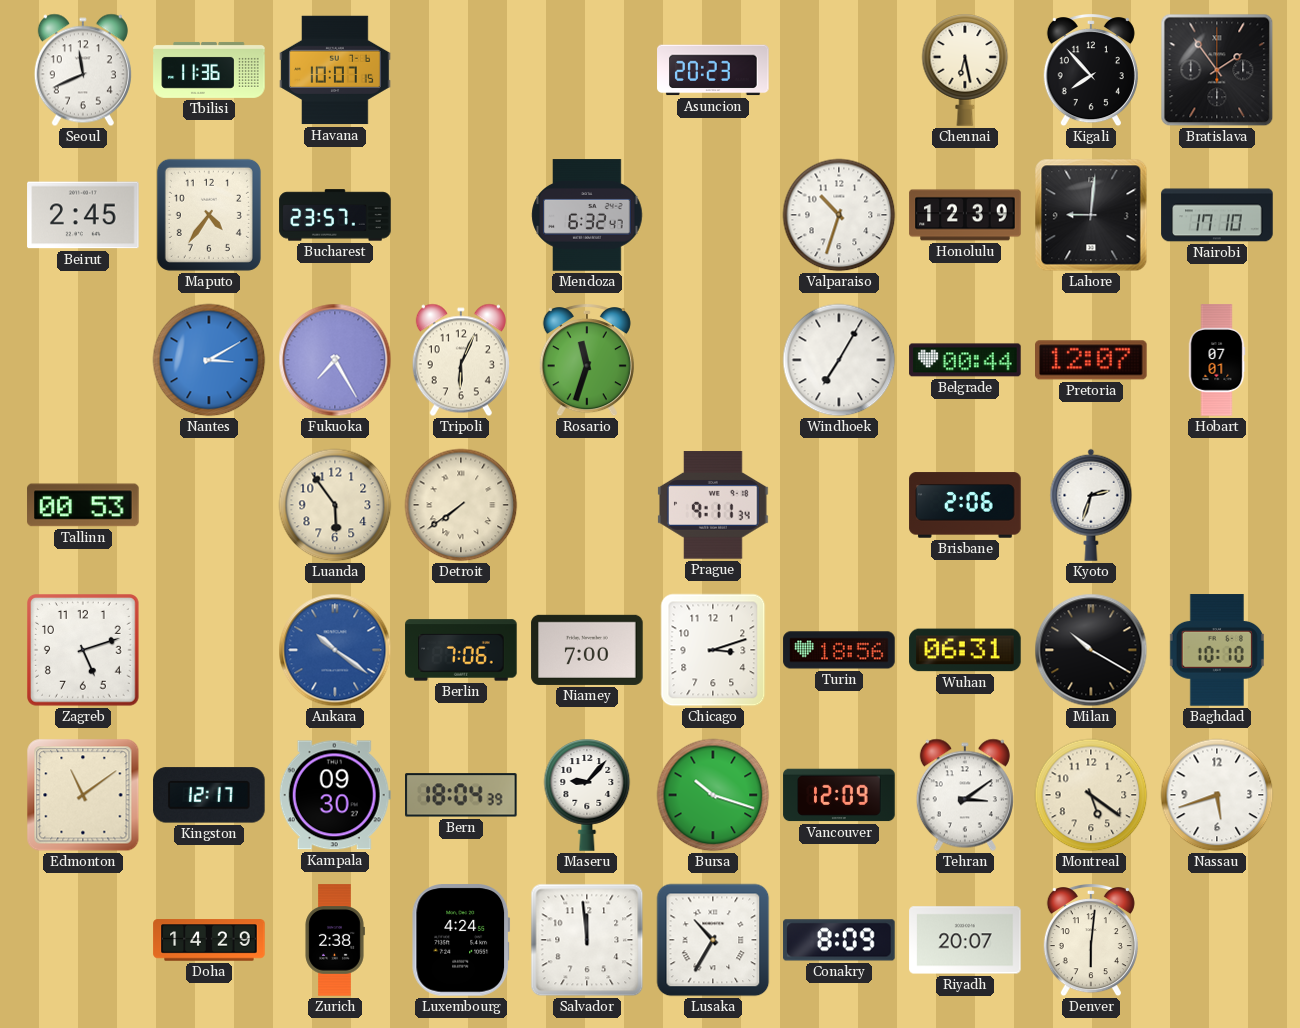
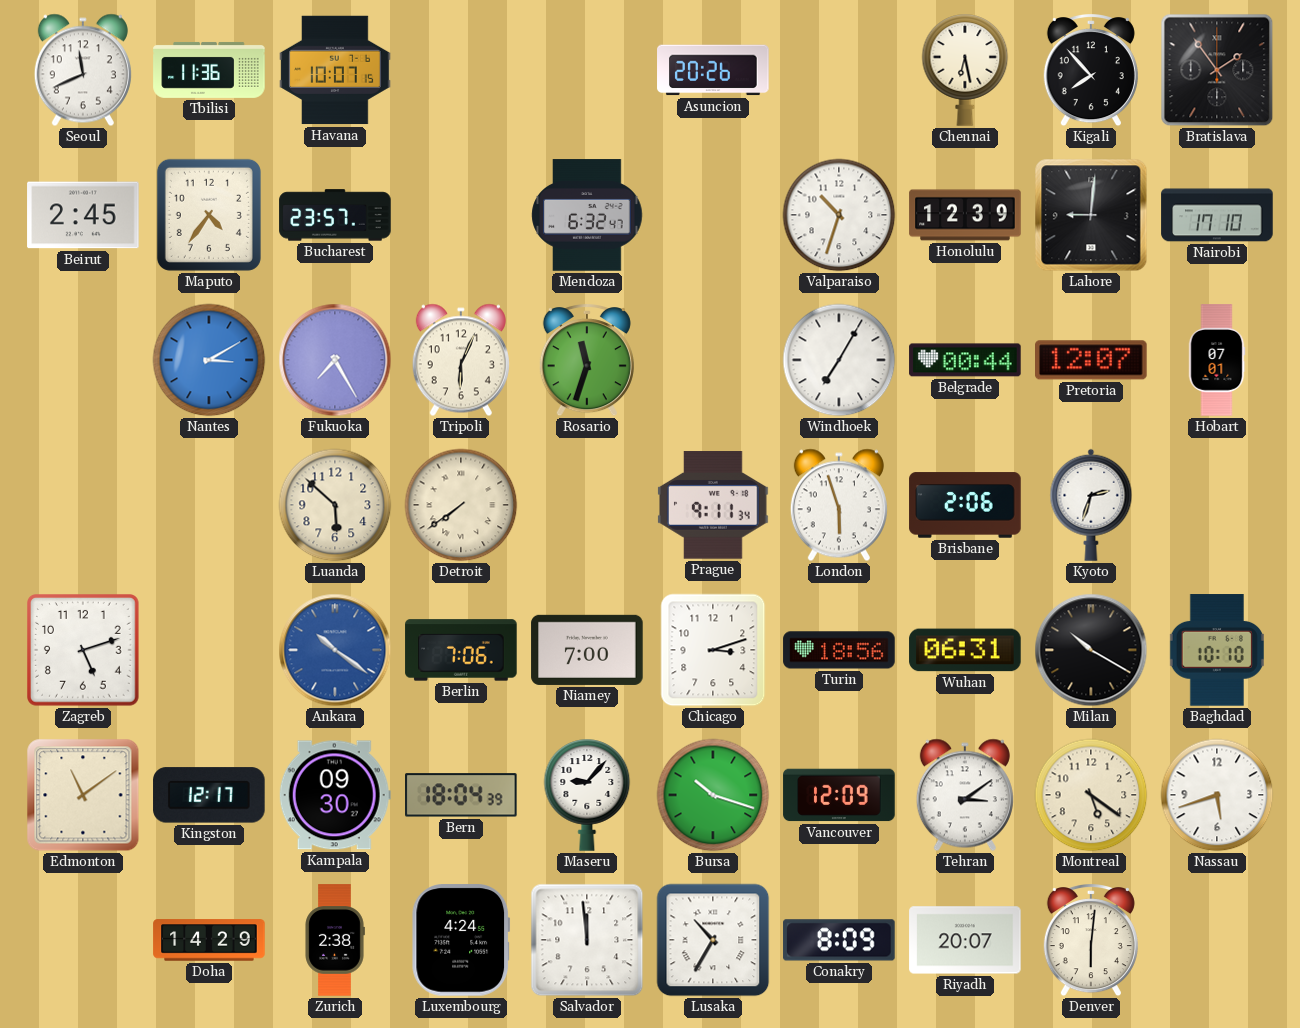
Asuncion: 20:23 -> 20:26 (713, 70)
Tallinn: 00:53 -> none (83, 505)
Luanda: 5:54 -> 5:52 (335, 505)
London: none -> 5:57 (839, 505)
